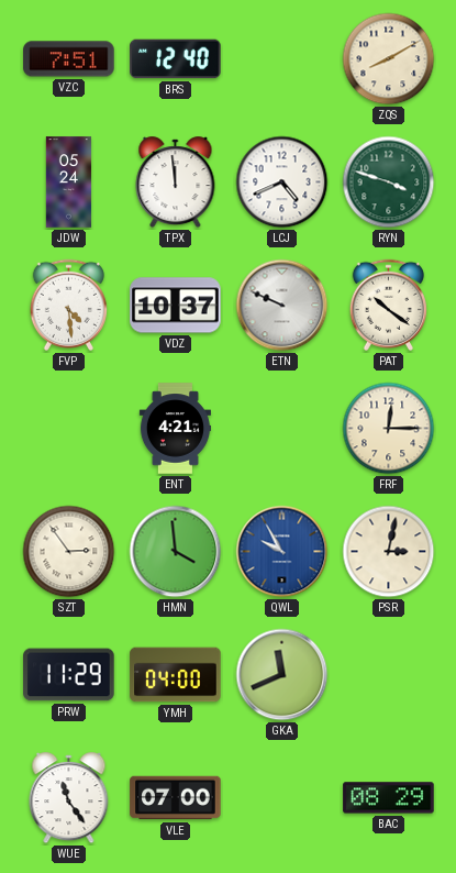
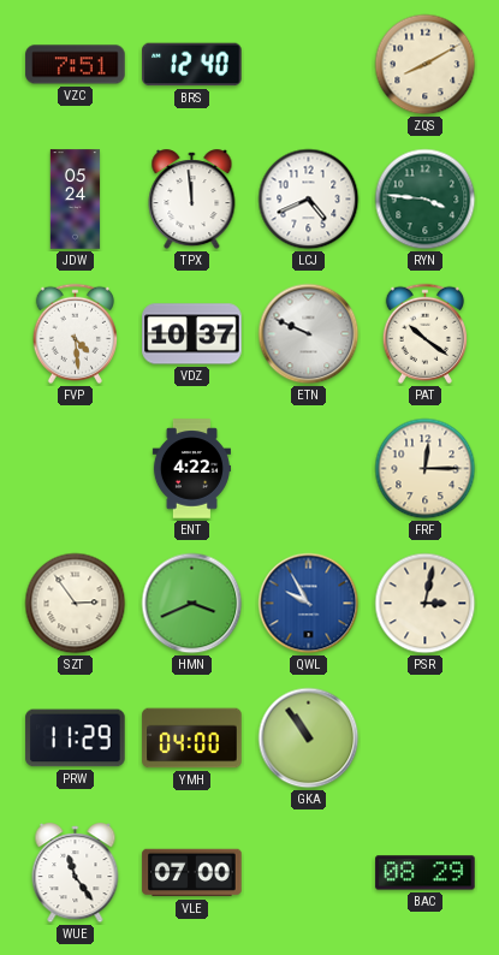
RYN: 3:48 -> 3:46 (426, 200)
ENT: 4:21 -> 4:22 (191, 469)
HMN: 3:59 -> 3:41 (192, 604)
GKA: 11:41 -> 10:54 (309, 739)
